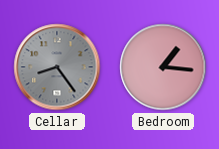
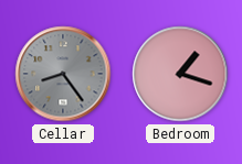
Bedroom: 1:16 -> 1:18 (180, 74)
